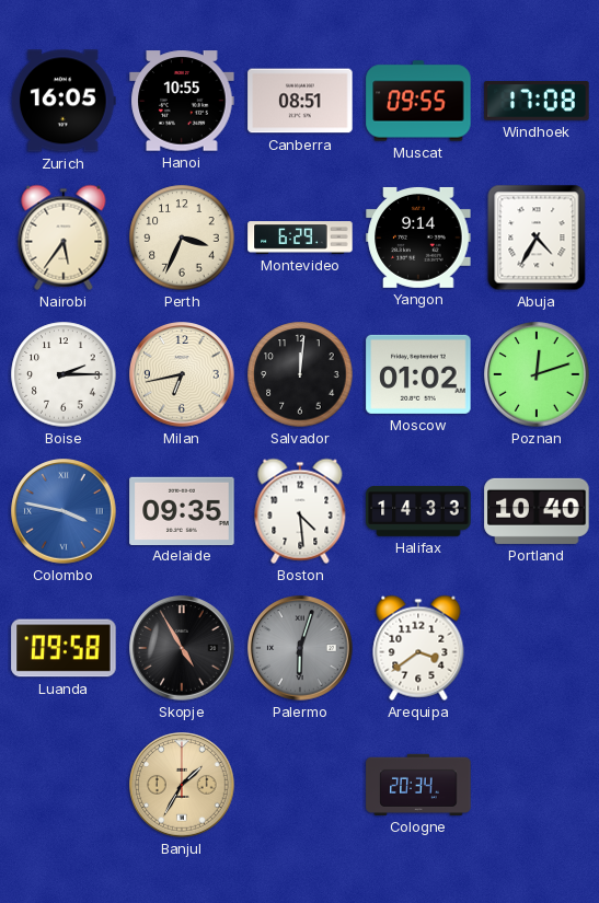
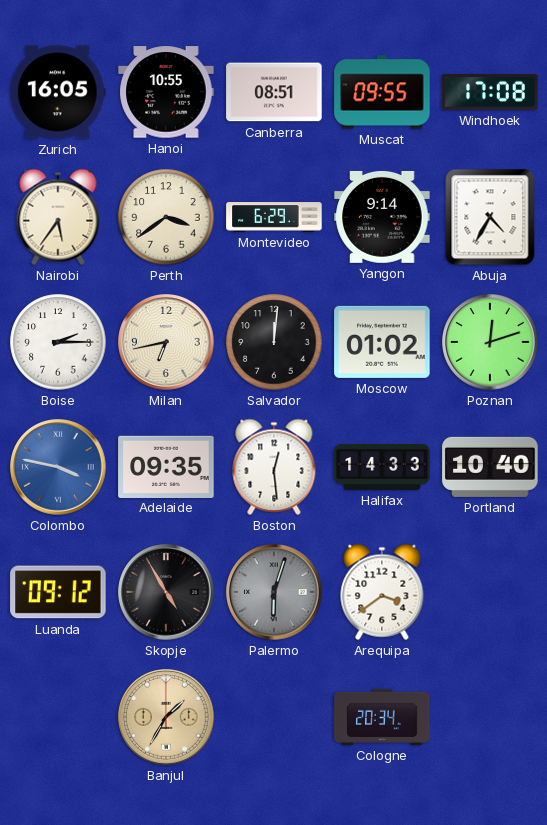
Perth: 3:34 -> 3:39 (166, 217)
Boston: 4:29 -> 12:29 (274, 467)
Luanda: 09:58 -> 09:12 (58, 592)
